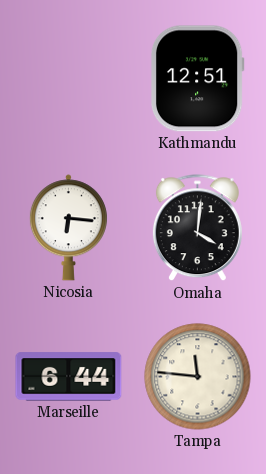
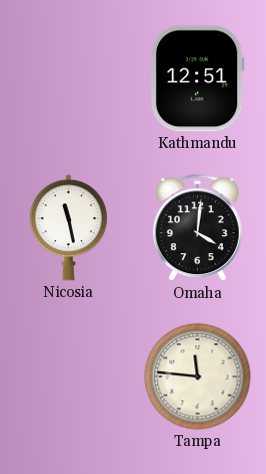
Nicosia: 6:16 -> 11:28 (68, 228)
Marseille: 6:44 -> none (69, 377)
